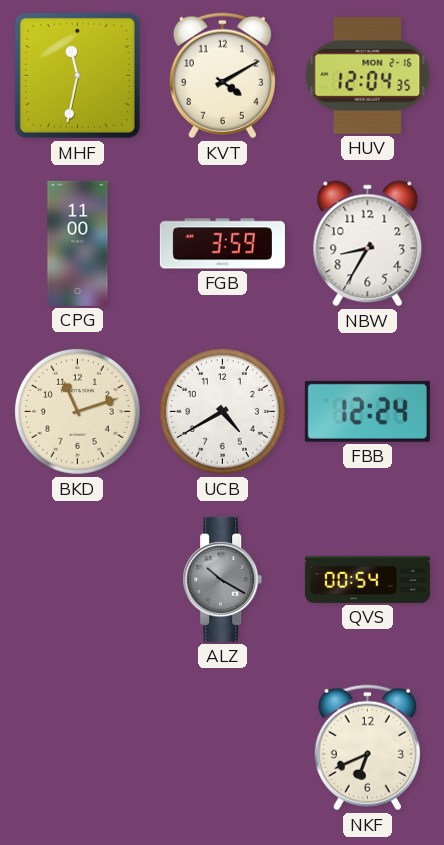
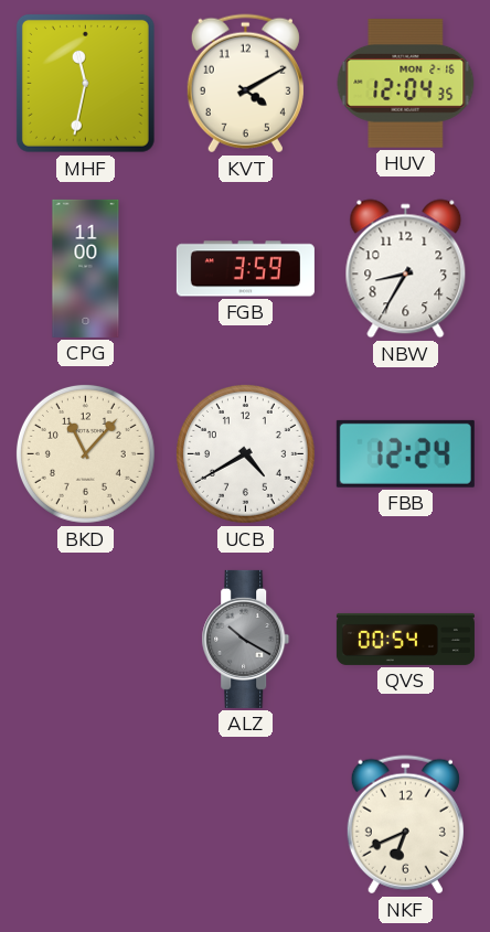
BKD: 11:12 -> 11:07 (85, 453)
